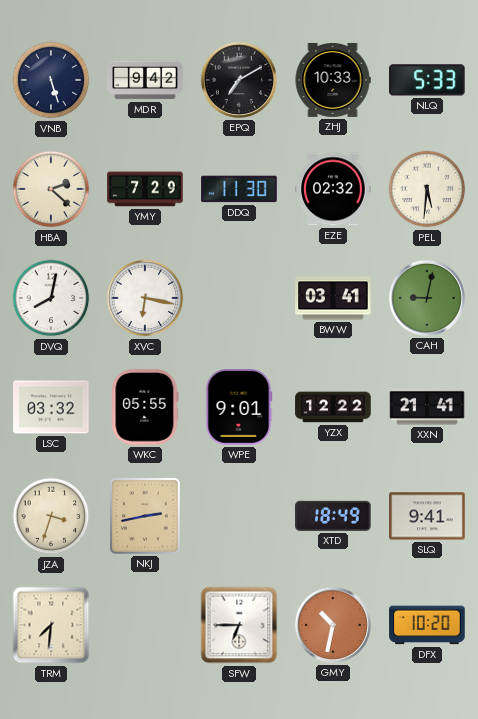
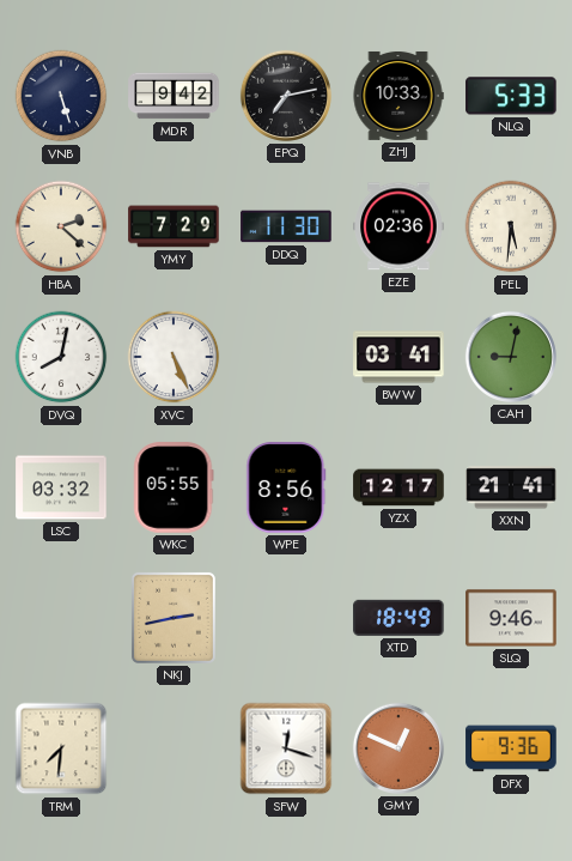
EPQ: 7:10 -> 7:13 (286, 96)
EZE: 02:32 -> 02:36 (398, 226)
XVC: 6:17 -> 5:26 (174, 357)
WPE: 9:01 -> 8:56 (286, 487)
YZX: 12:22 -> 12:17 (398, 487)
JZA: 3:33 -> none (51, 516)
SLQ: 9:41 -> 9:46 (511, 618)
SFW: 6:45 -> 12:18 (286, 748)
GMY: 10:32 -> 12:49 (398, 748)
DFX: 10:20 -> 9:36 (511, 748)
